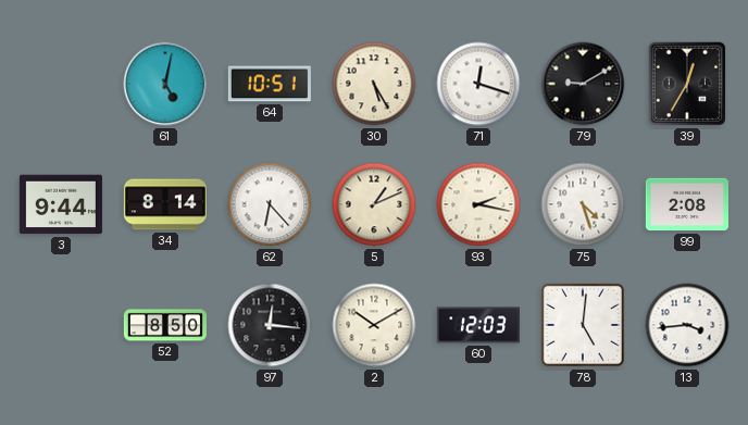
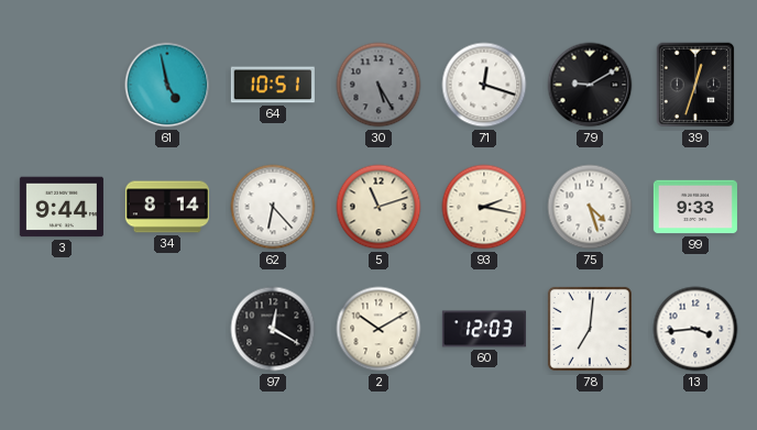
61: 5:02 -> 4:58 (167, 85)
30 dial: cream -> grey (378, 85)
39: 12:35 -> 12:33 (695, 85)
5: 1:11 -> 11:12 (378, 207)
99: 2:08 -> 9:33 (695, 207)
52: 8:50 -> none (165, 325)
97: 12:16 -> 12:20 (273, 329)
78: 5:01 -> 7:01 (590, 329)
